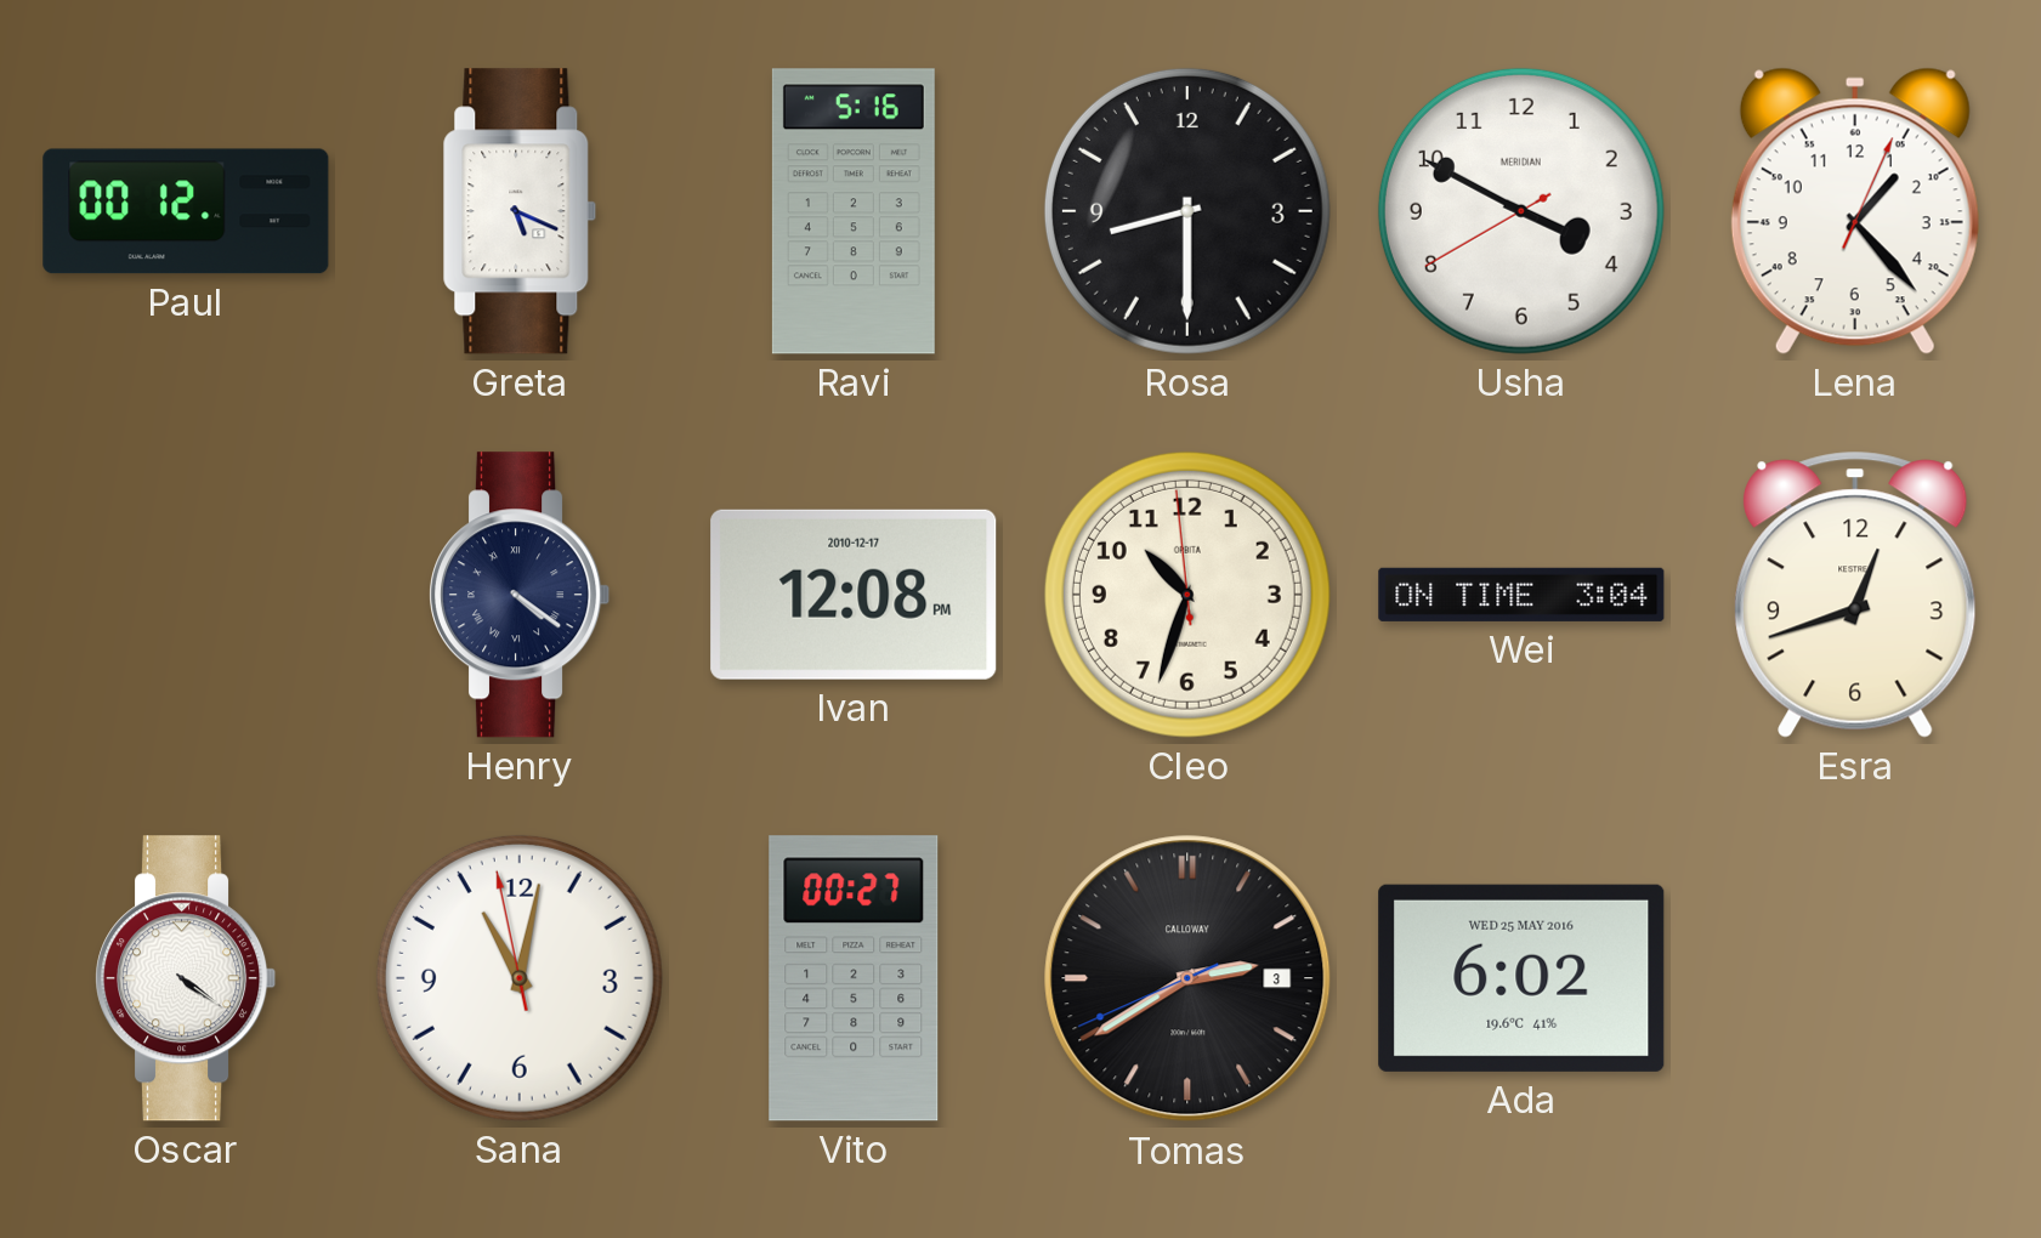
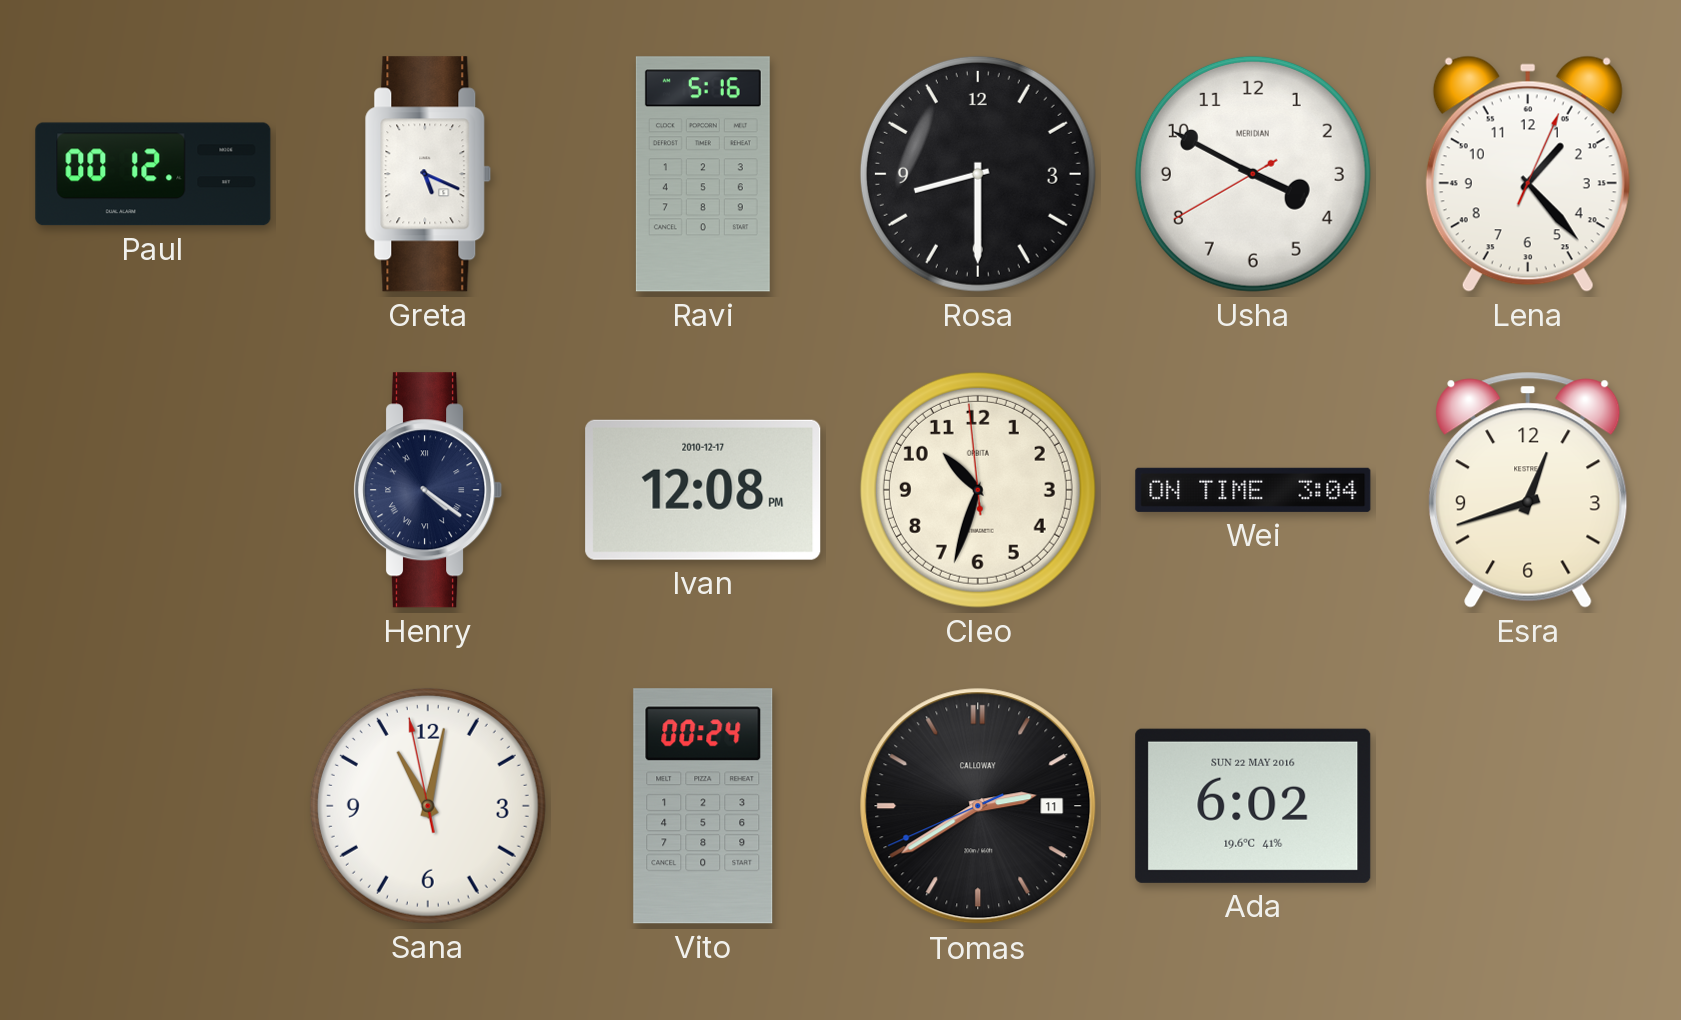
Oscar: 4:21 -> none (186, 978)
Vito: 00:27 -> 00:24 (703, 806)
Tomas date: 3 -> 11 (978, 806)
Ada date: WED 25 MAY 2016 -> SUN 22 MAY 2016 (1253, 806)
